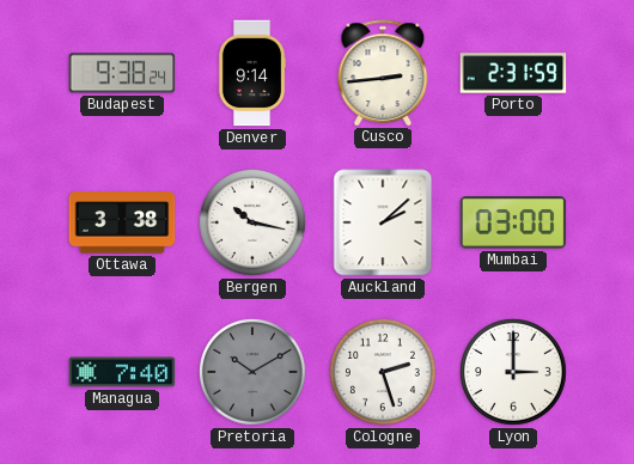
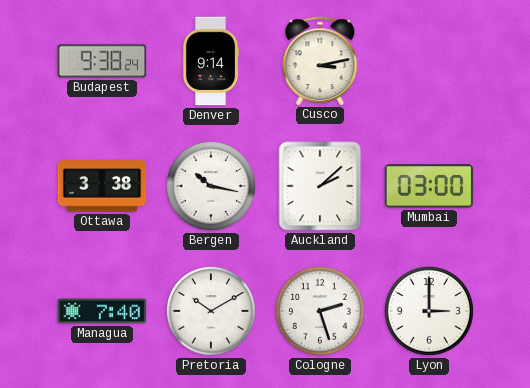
Cusco: 2:44 -> 3:13 (320, 61)
Porto: 2:31 -> none (513, 73)
Pretoria dial: grey -> white (211, 311)
